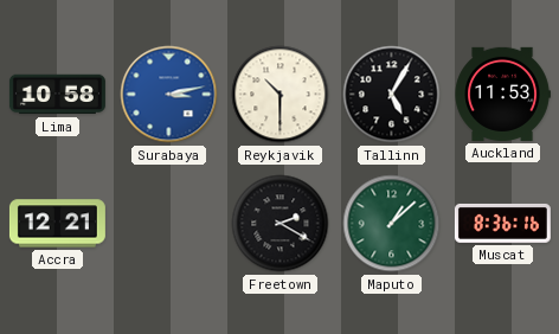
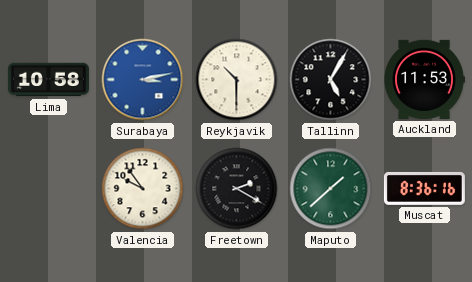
Accra: 12:21 -> none (57, 224)
Valencia: none -> 9:54 (143, 189)
Maputo: 1:08 -> 1:38 (331, 189)
